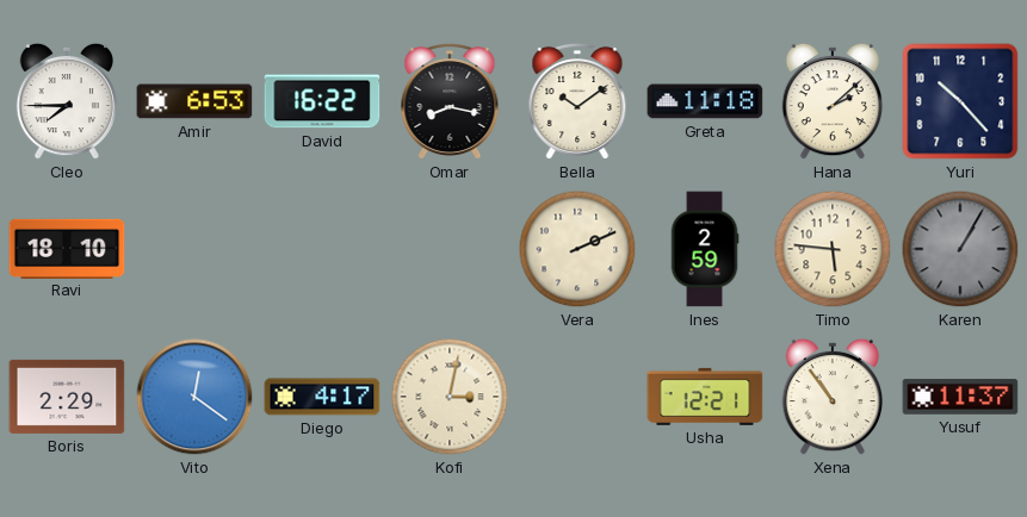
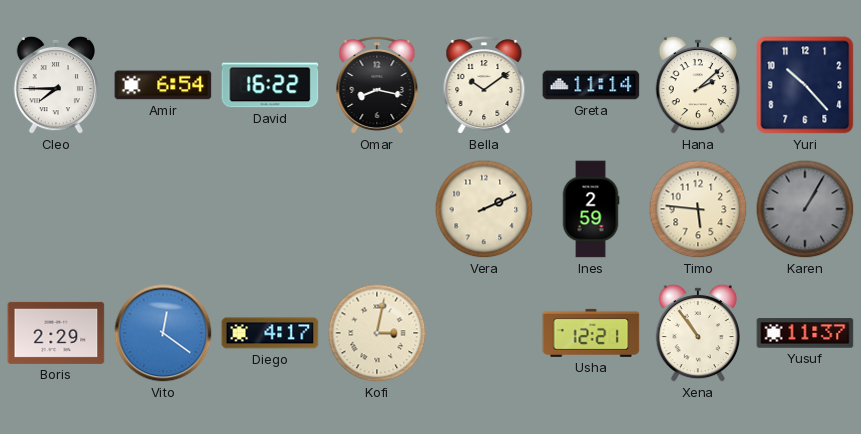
Amir: 6:53 -> 6:54 (163, 85)
Greta: 11:18 -> 11:14 (591, 85)
Ravi: 18:10 -> none (67, 248)
